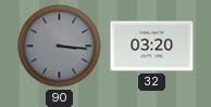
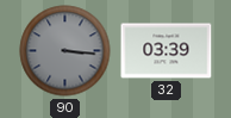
32: 03:20 -> 03:39 (167, 51)
